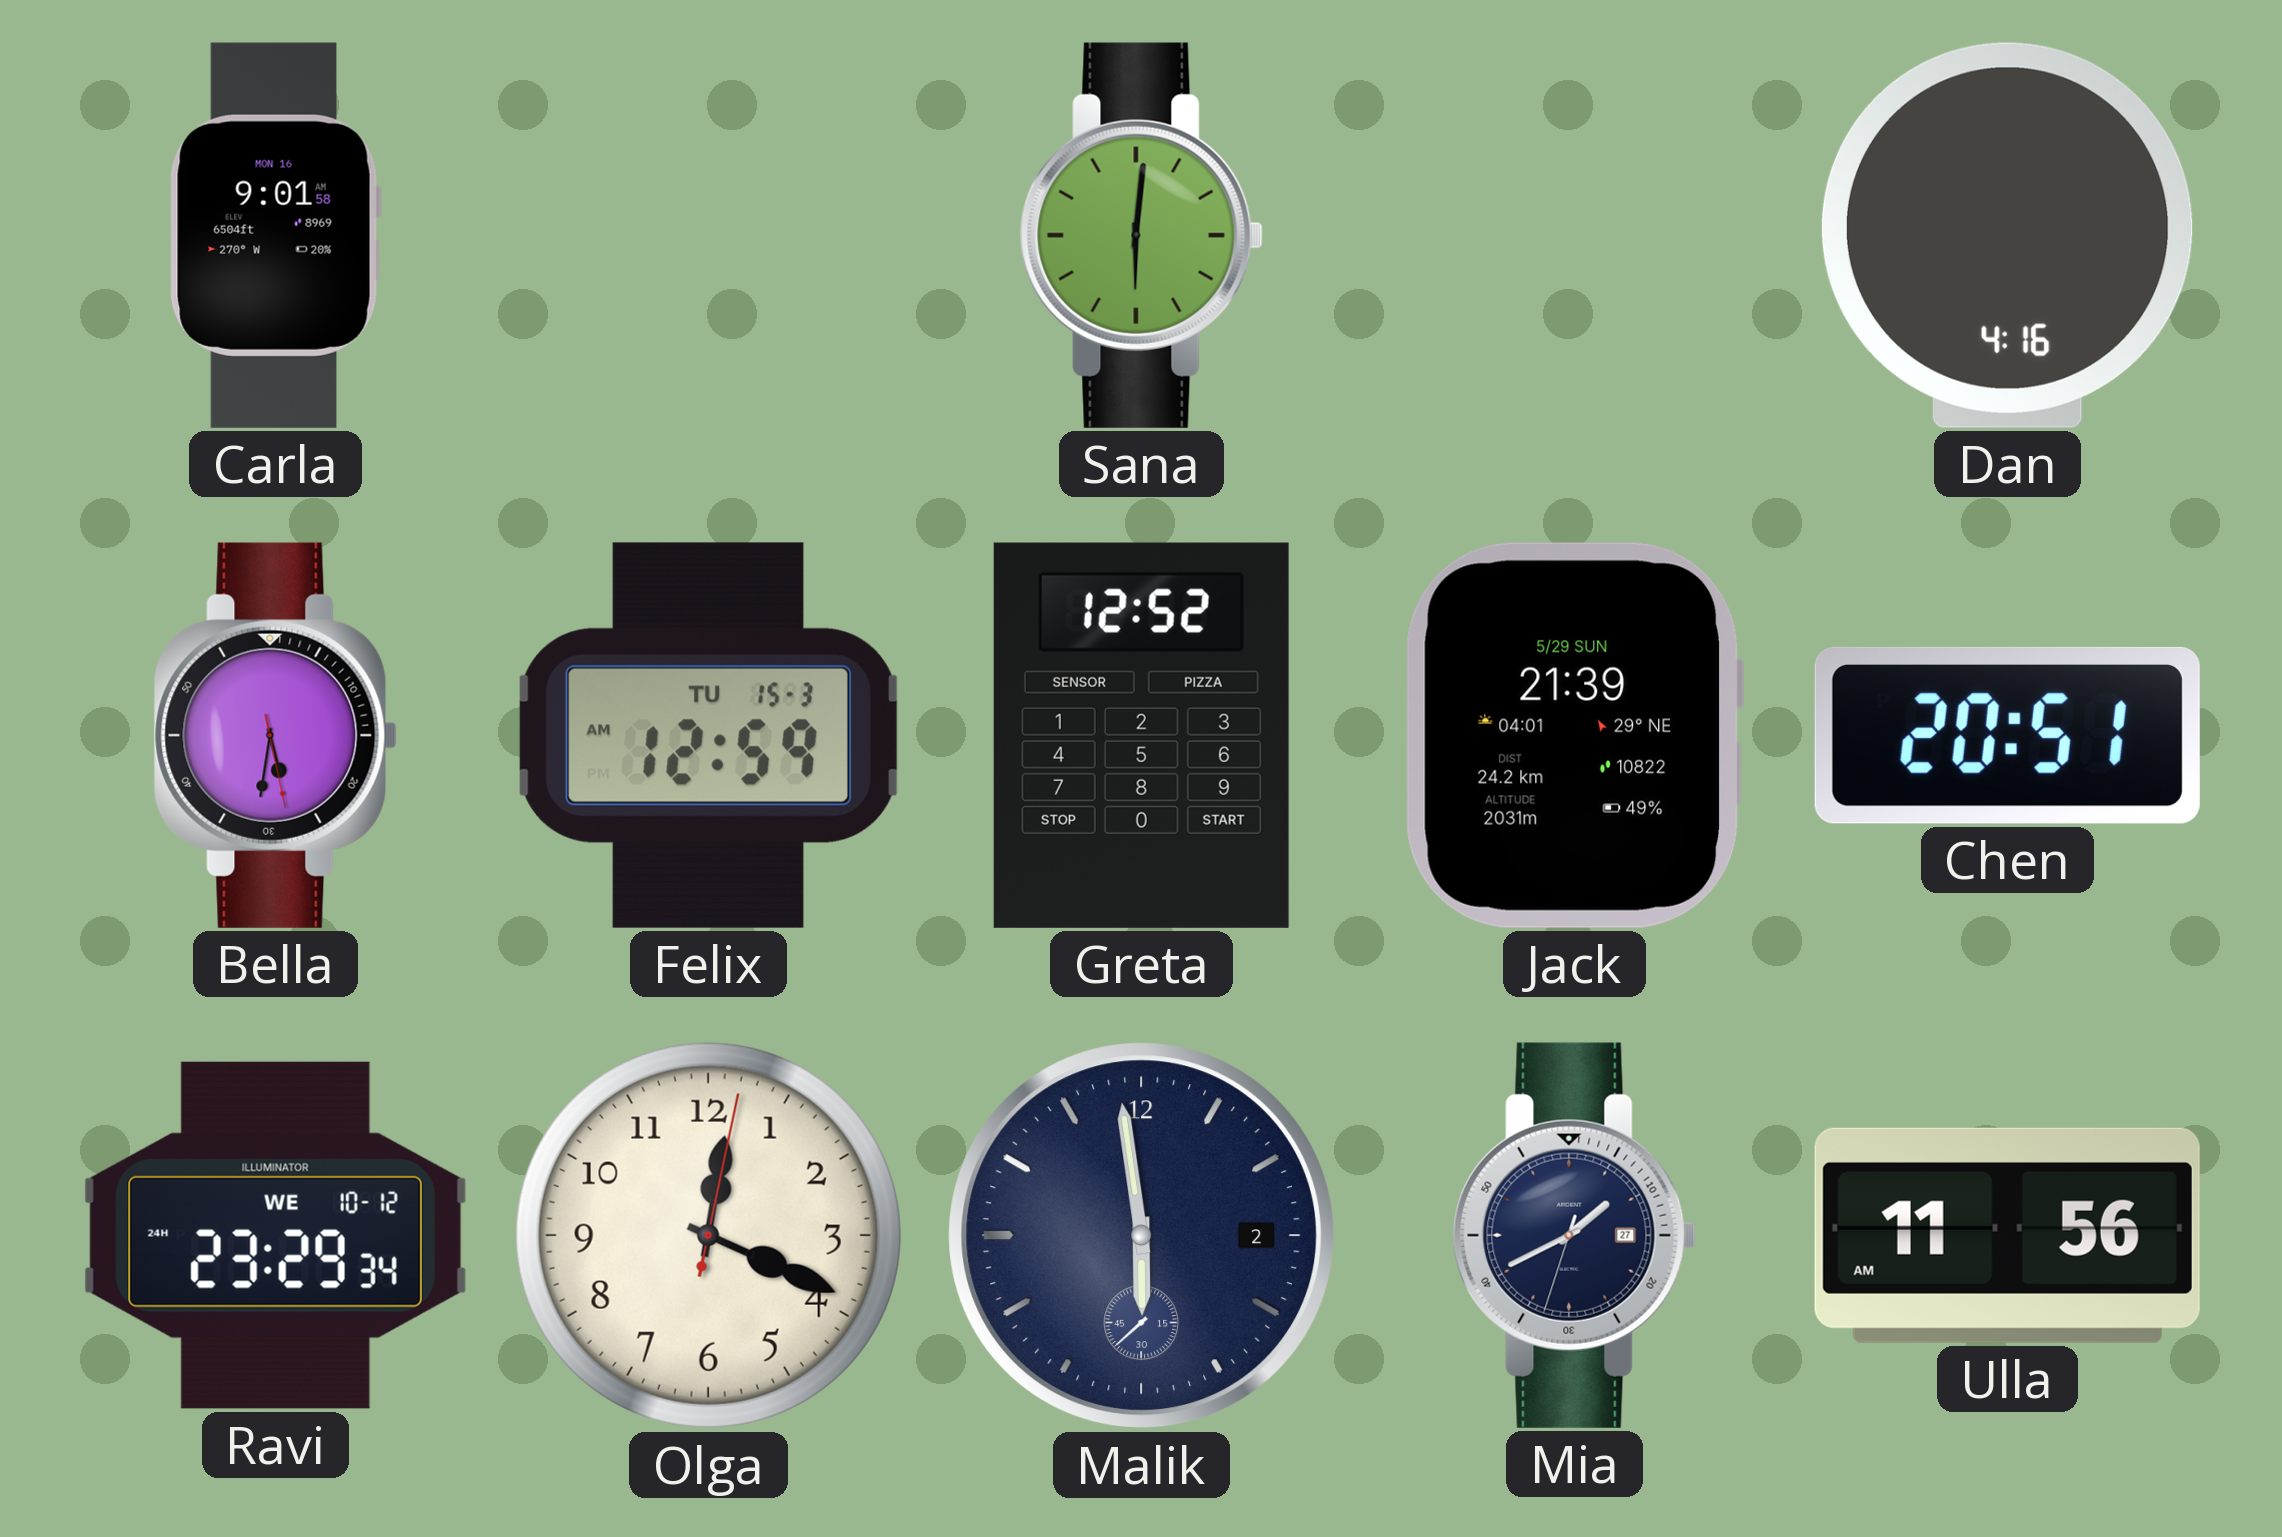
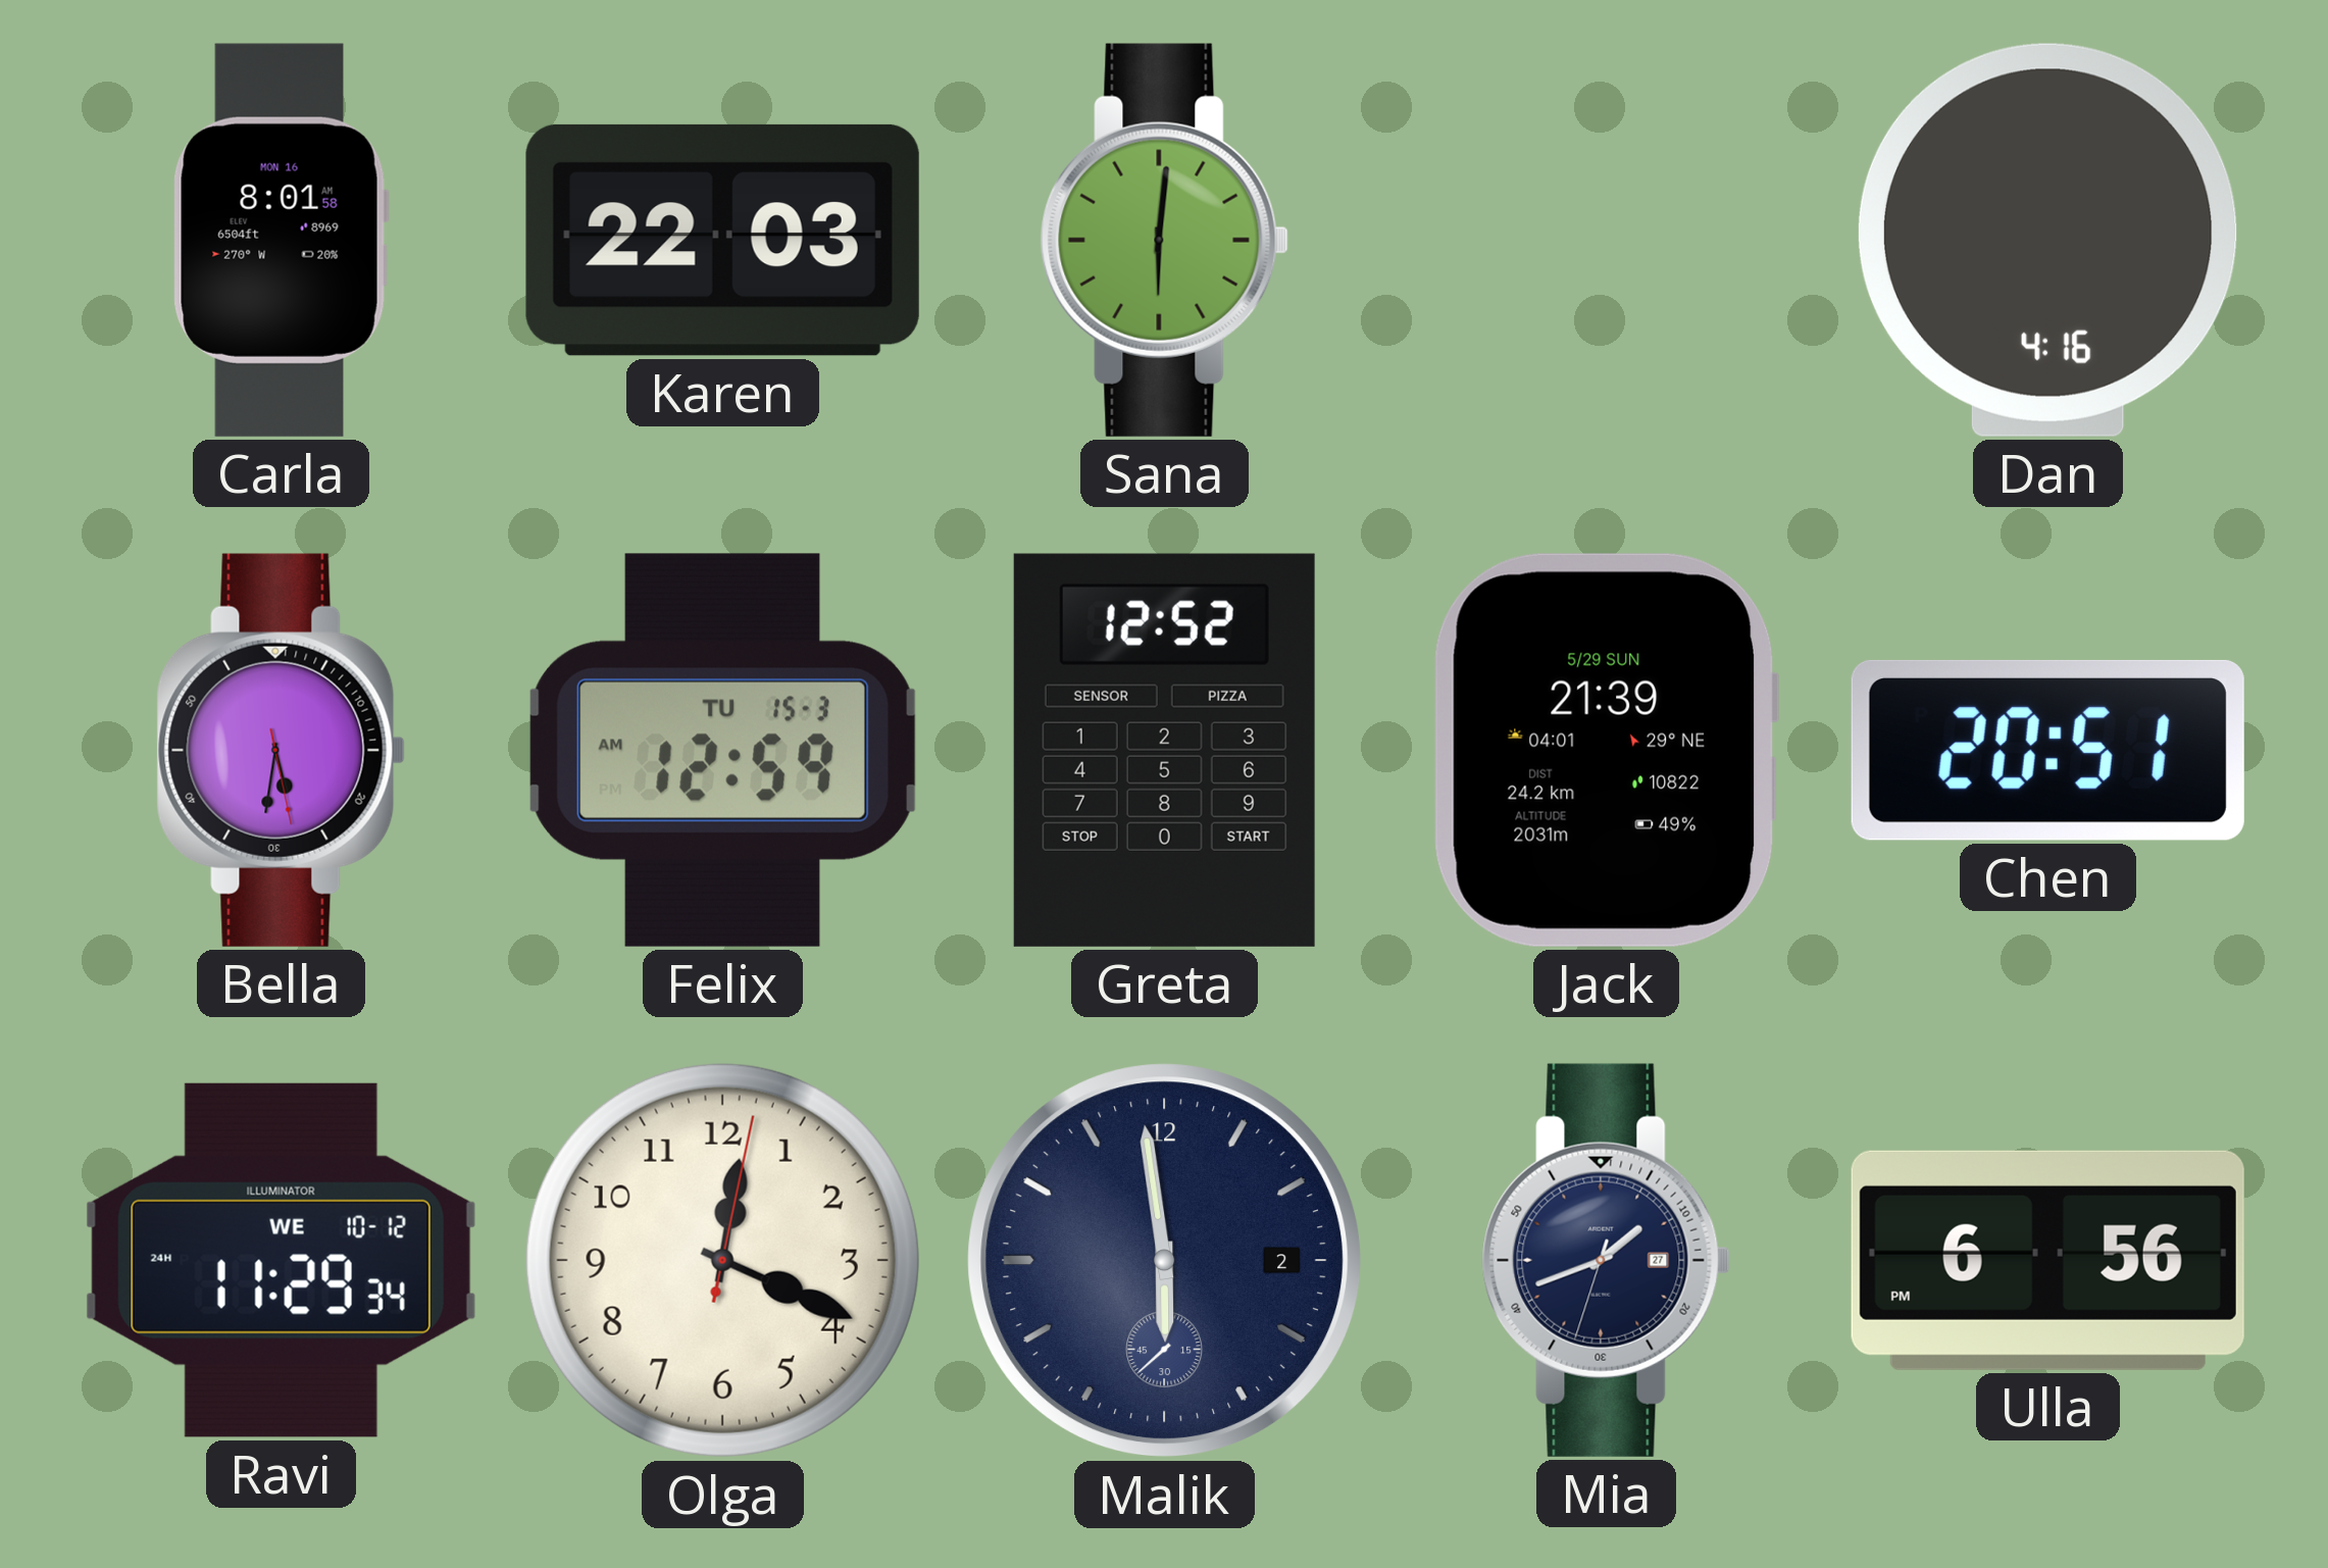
Carla: 9:01 -> 8:01 (281, 240)
Karen: none -> 22:03 (722, 240)
Ravi: 23:29 -> 11:29 (281, 1260)
Mia: 1:40 -> 1:41 (1606, 1260)
Ulla: 11:56 -> 6:56 (2047, 1260)
